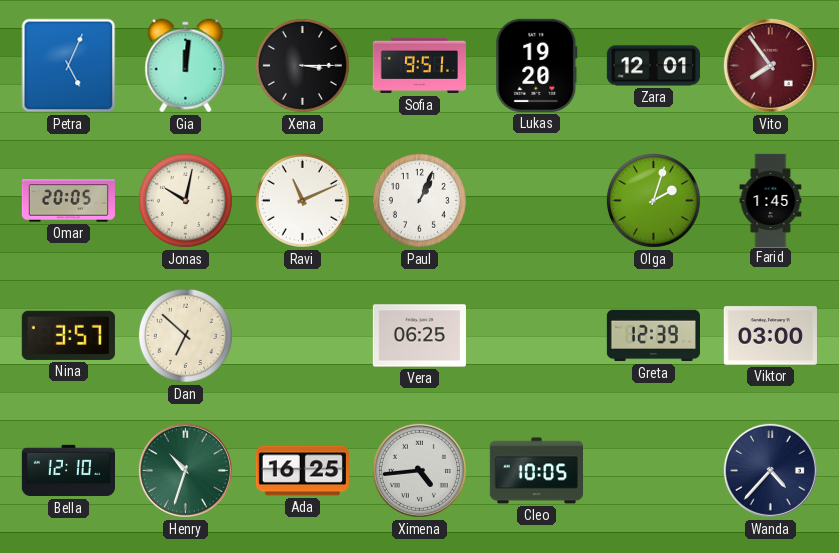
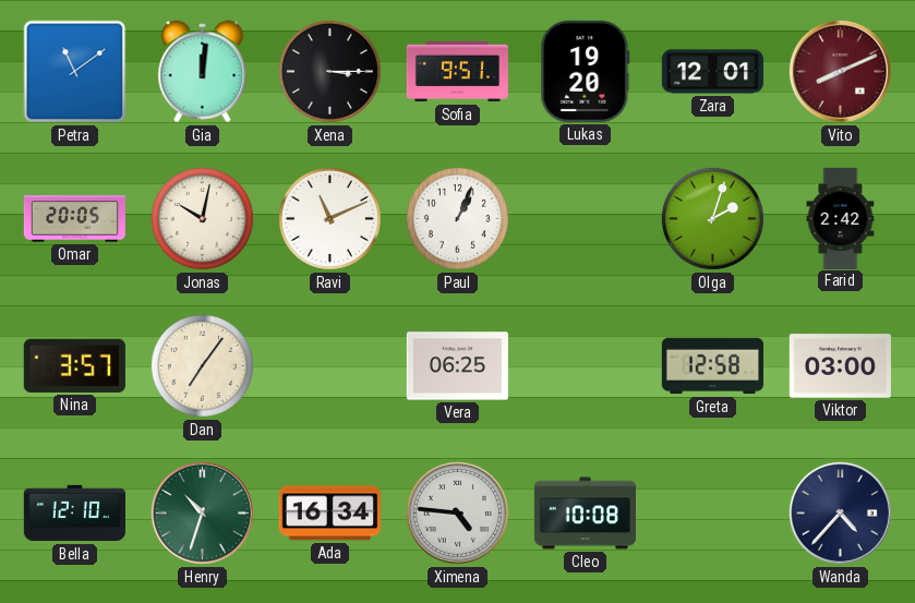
Petra: 5:04 -> 11:09 (75, 72)
Vito: 7:54 -> 8:11 (840, 71)
Farid: 1:45 -> 2:42 (841, 218)
Dan: 6:52 -> 7:06 (202, 365)
Greta: 12:39 -> 12:58 (712, 366)
Ada: 16:25 -> 16:34 (329, 514)
Ximena: 4:44 -> 4:46 (457, 512)
Cleo: 10:05 -> 10:08 (585, 514)
